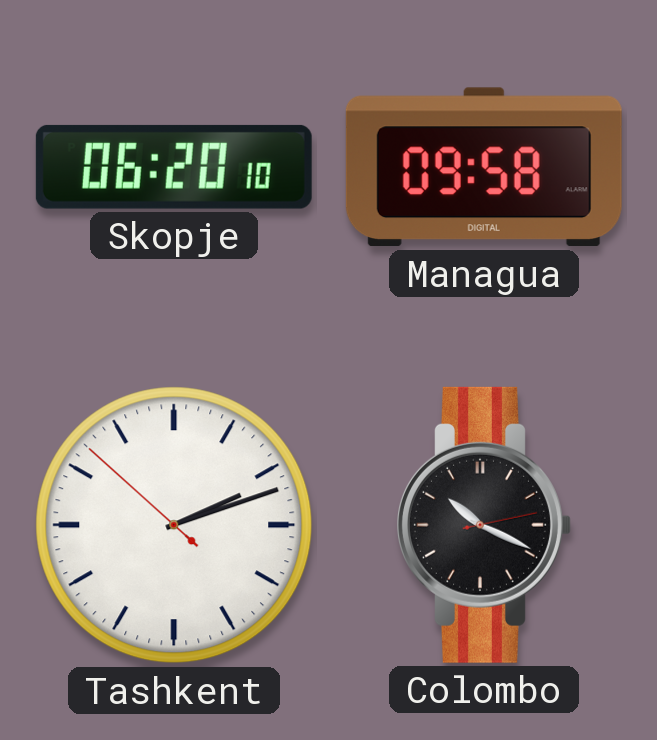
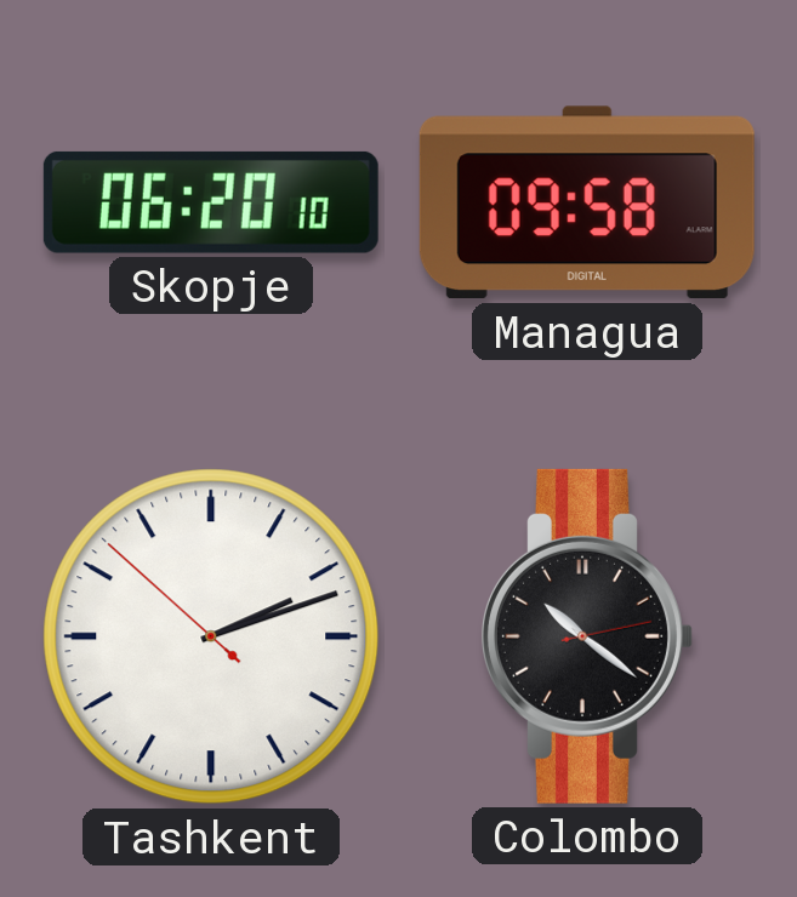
Colombo: 10:19 -> 10:21 (587, 636)
